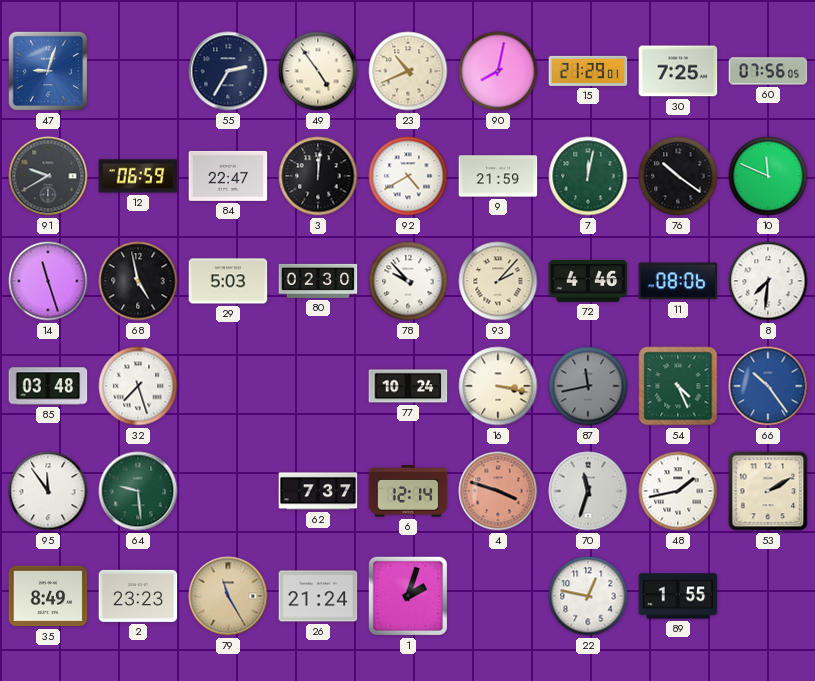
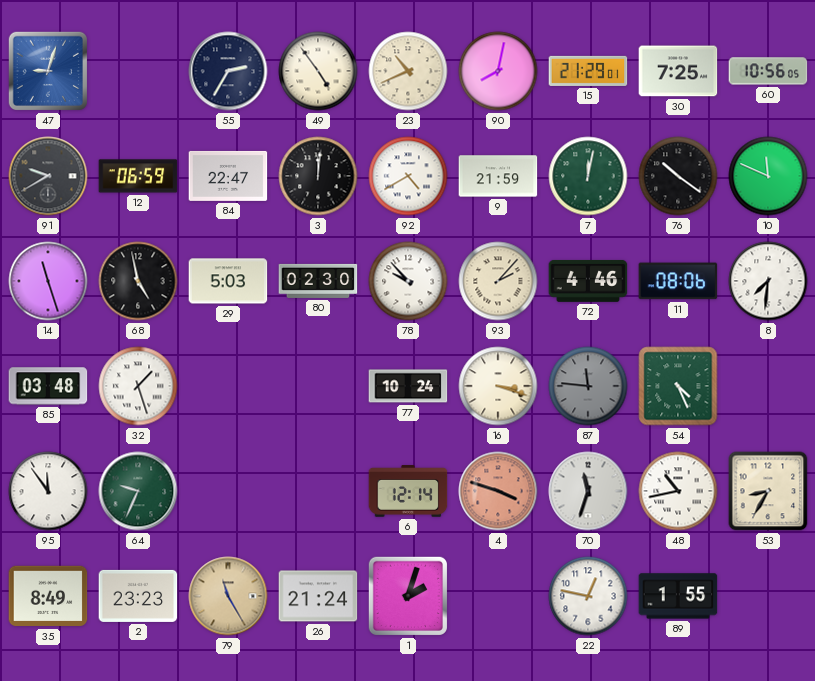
60: 07:56 -> 10:56 (768, 71)
32: 7:27 -> 1:27 (138, 386)
16: 3:17 -> 3:18 (498, 386)
87: 11:43 -> 11:46 (588, 386)
66: 10:24 -> none (768, 386)
64: 9:29 -> 9:34 (138, 491)
62: 7:37 -> none (318, 491)
48: 1:43 -> 10:43 (678, 491)
53: 2:10 -> 8:35 (768, 491)
